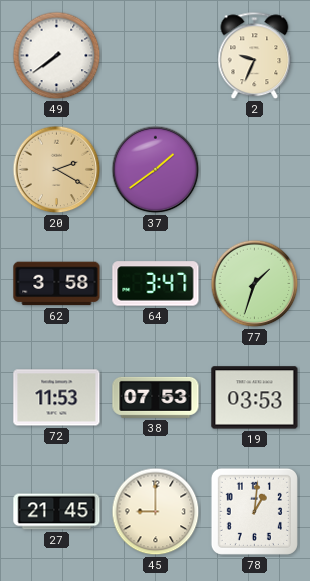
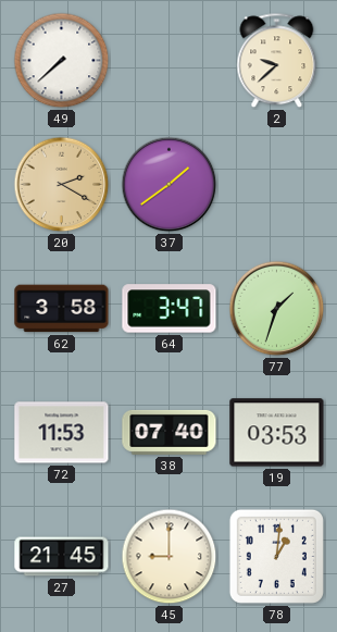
49: 7:39 -> 7:38 (62, 61)
2: 9:34 -> 9:38 (277, 61)
38: 07:53 -> 07:40 (170, 432)
